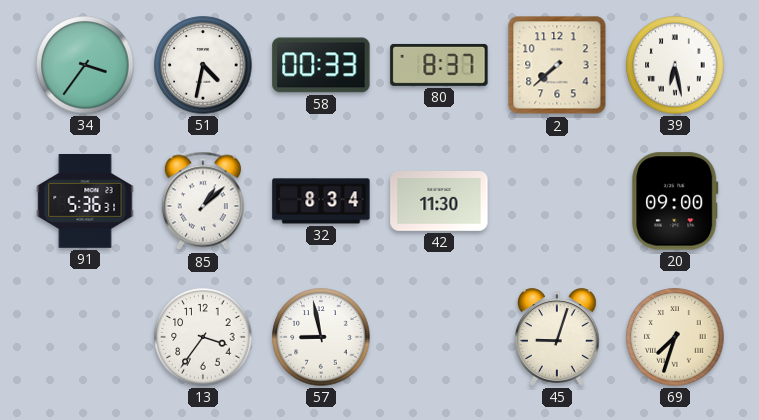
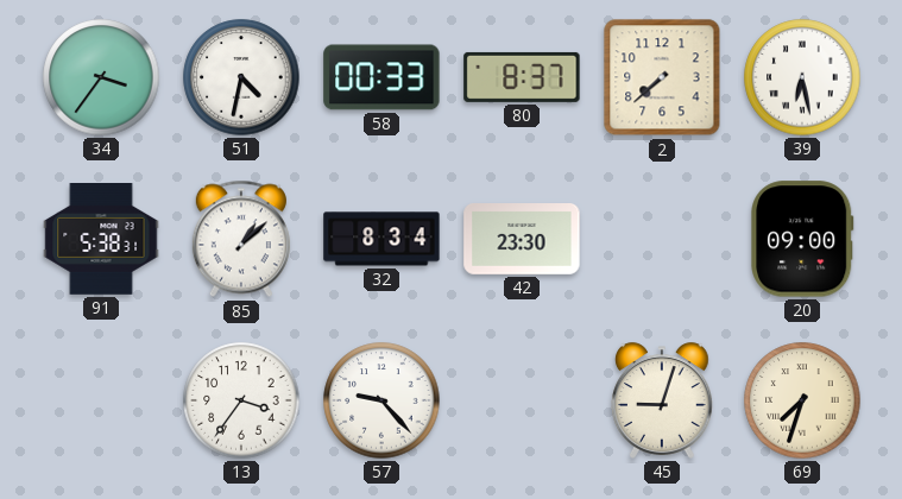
91: 5:36 -> 5:38 (101, 240)
42: 11:30 -> 23:30 (522, 240)
57: 8:58 -> 9:23 (381, 400)
